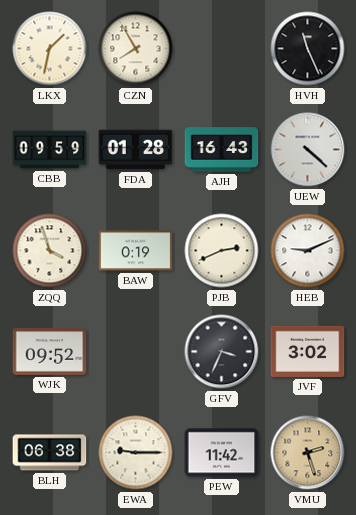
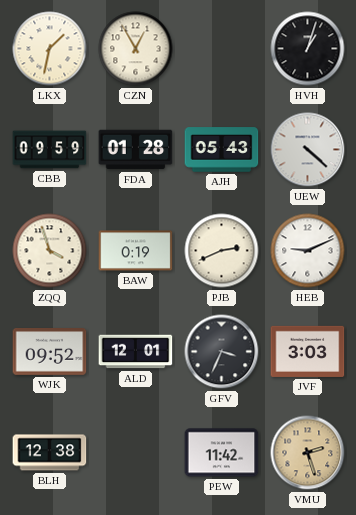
CZN: 7:55 -> 12:55 (136, 49)
HVH: 11:26 -> 1:03 (308, 49)
AJH: 16:43 -> 05:43 (222, 150)
ALD: none -> 12:01 (136, 352)
JVF: 3:02 -> 3:03 (308, 351)
BLH: 06:38 -> 12:38 (50, 453)
EWA: 9:15 -> none (136, 453)
